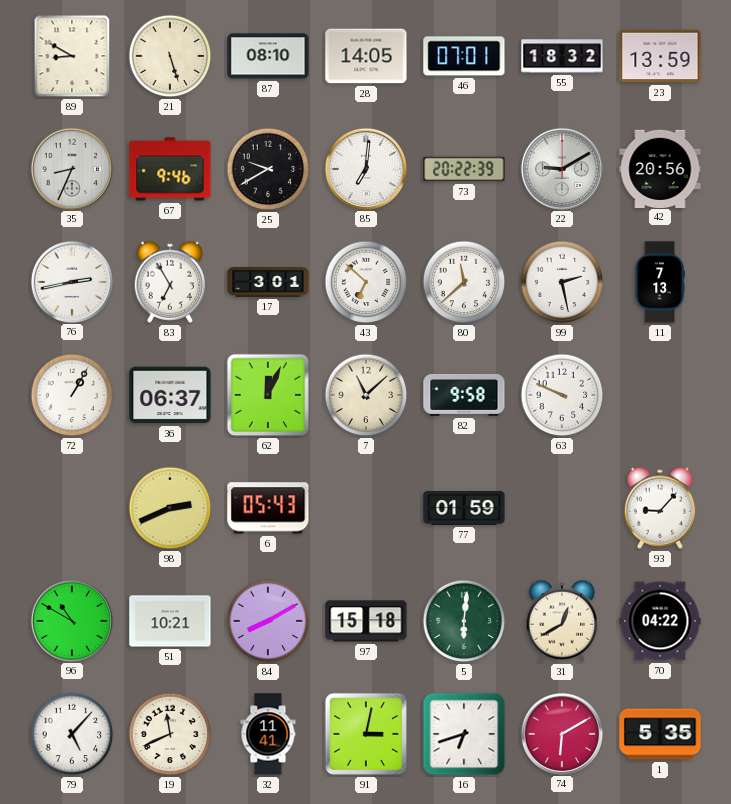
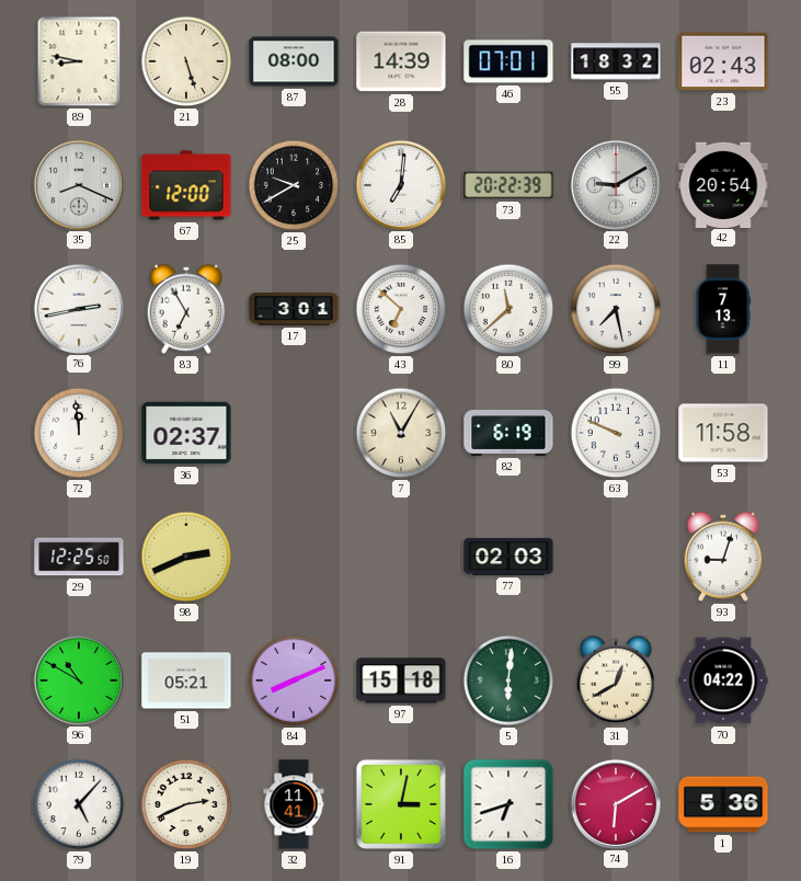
89: 8:50 -> 8:47 (79, 61)
87: 08:10 -> 08:00 (294, 61)
28: 14:05 -> 14:39 (401, 61)
23: 13:59 -> 02:43 (723, 61)
35: 8:34 -> 8:19 (78, 184)
67: 9:46 -> 12:00 (186, 185)
42: 20:56 -> 20:54 (723, 184)
99: 2:28 -> 7:28 (616, 309)
72: 1:05 -> 11:59 (79, 433)
36: 06:37 -> 02:37 (186, 433)
62: 12:04 -> none (268, 395)
7: 11:08 -> 11:05 (401, 433)
82: 9:58 -> 6:19 (508, 433)
53: none -> 11:58 (723, 433)
29: none -> 12:25 (79, 557)
6: 05:43 -> none (268, 508)
77: 01:59 -> 02:03 (508, 557)
93: 9:07 -> 9:03 (723, 557)
51: 10:21 -> 05:21 (186, 680)
84: 8:10 -> 8:11 (294, 680)
19: 11:41 -> 2:41 (186, 804)
1: 5:35 -> 5:36 (723, 804)
